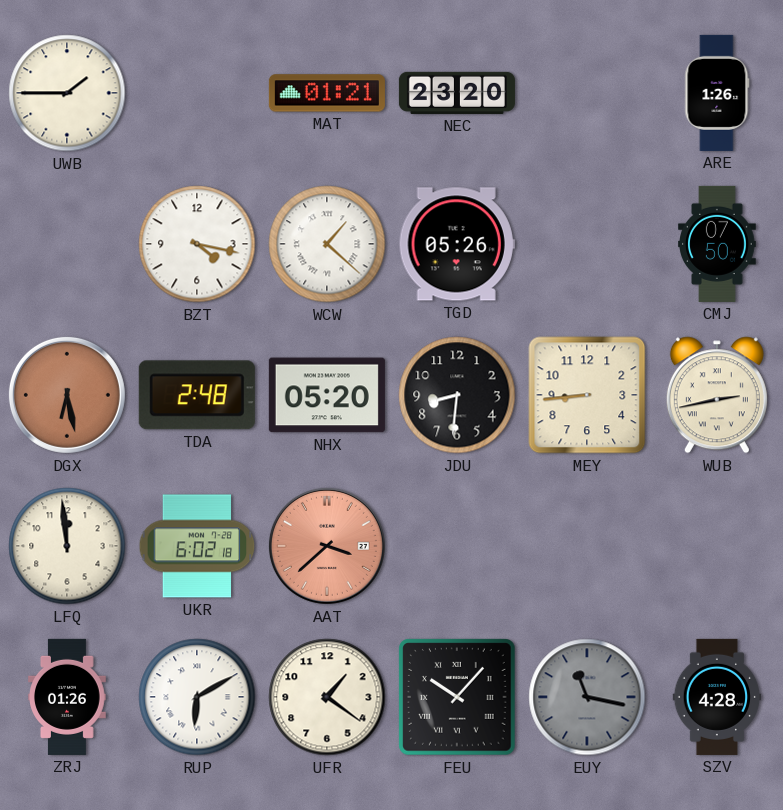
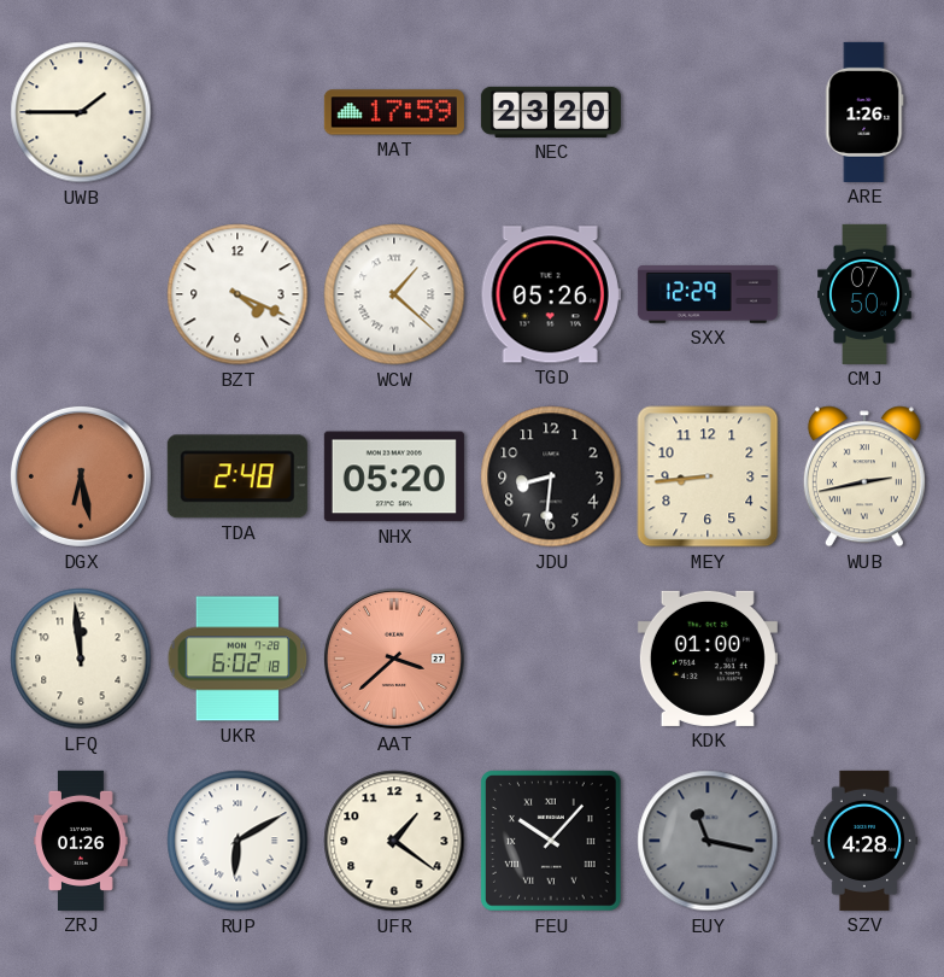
MAT: 01:21 -> 17:59 (394, 112)
BZT: 4:17 -> 4:19 (238, 294)
SXX: none -> 12:29 (708, 294)
KDK: none -> 01:00 (708, 659)
